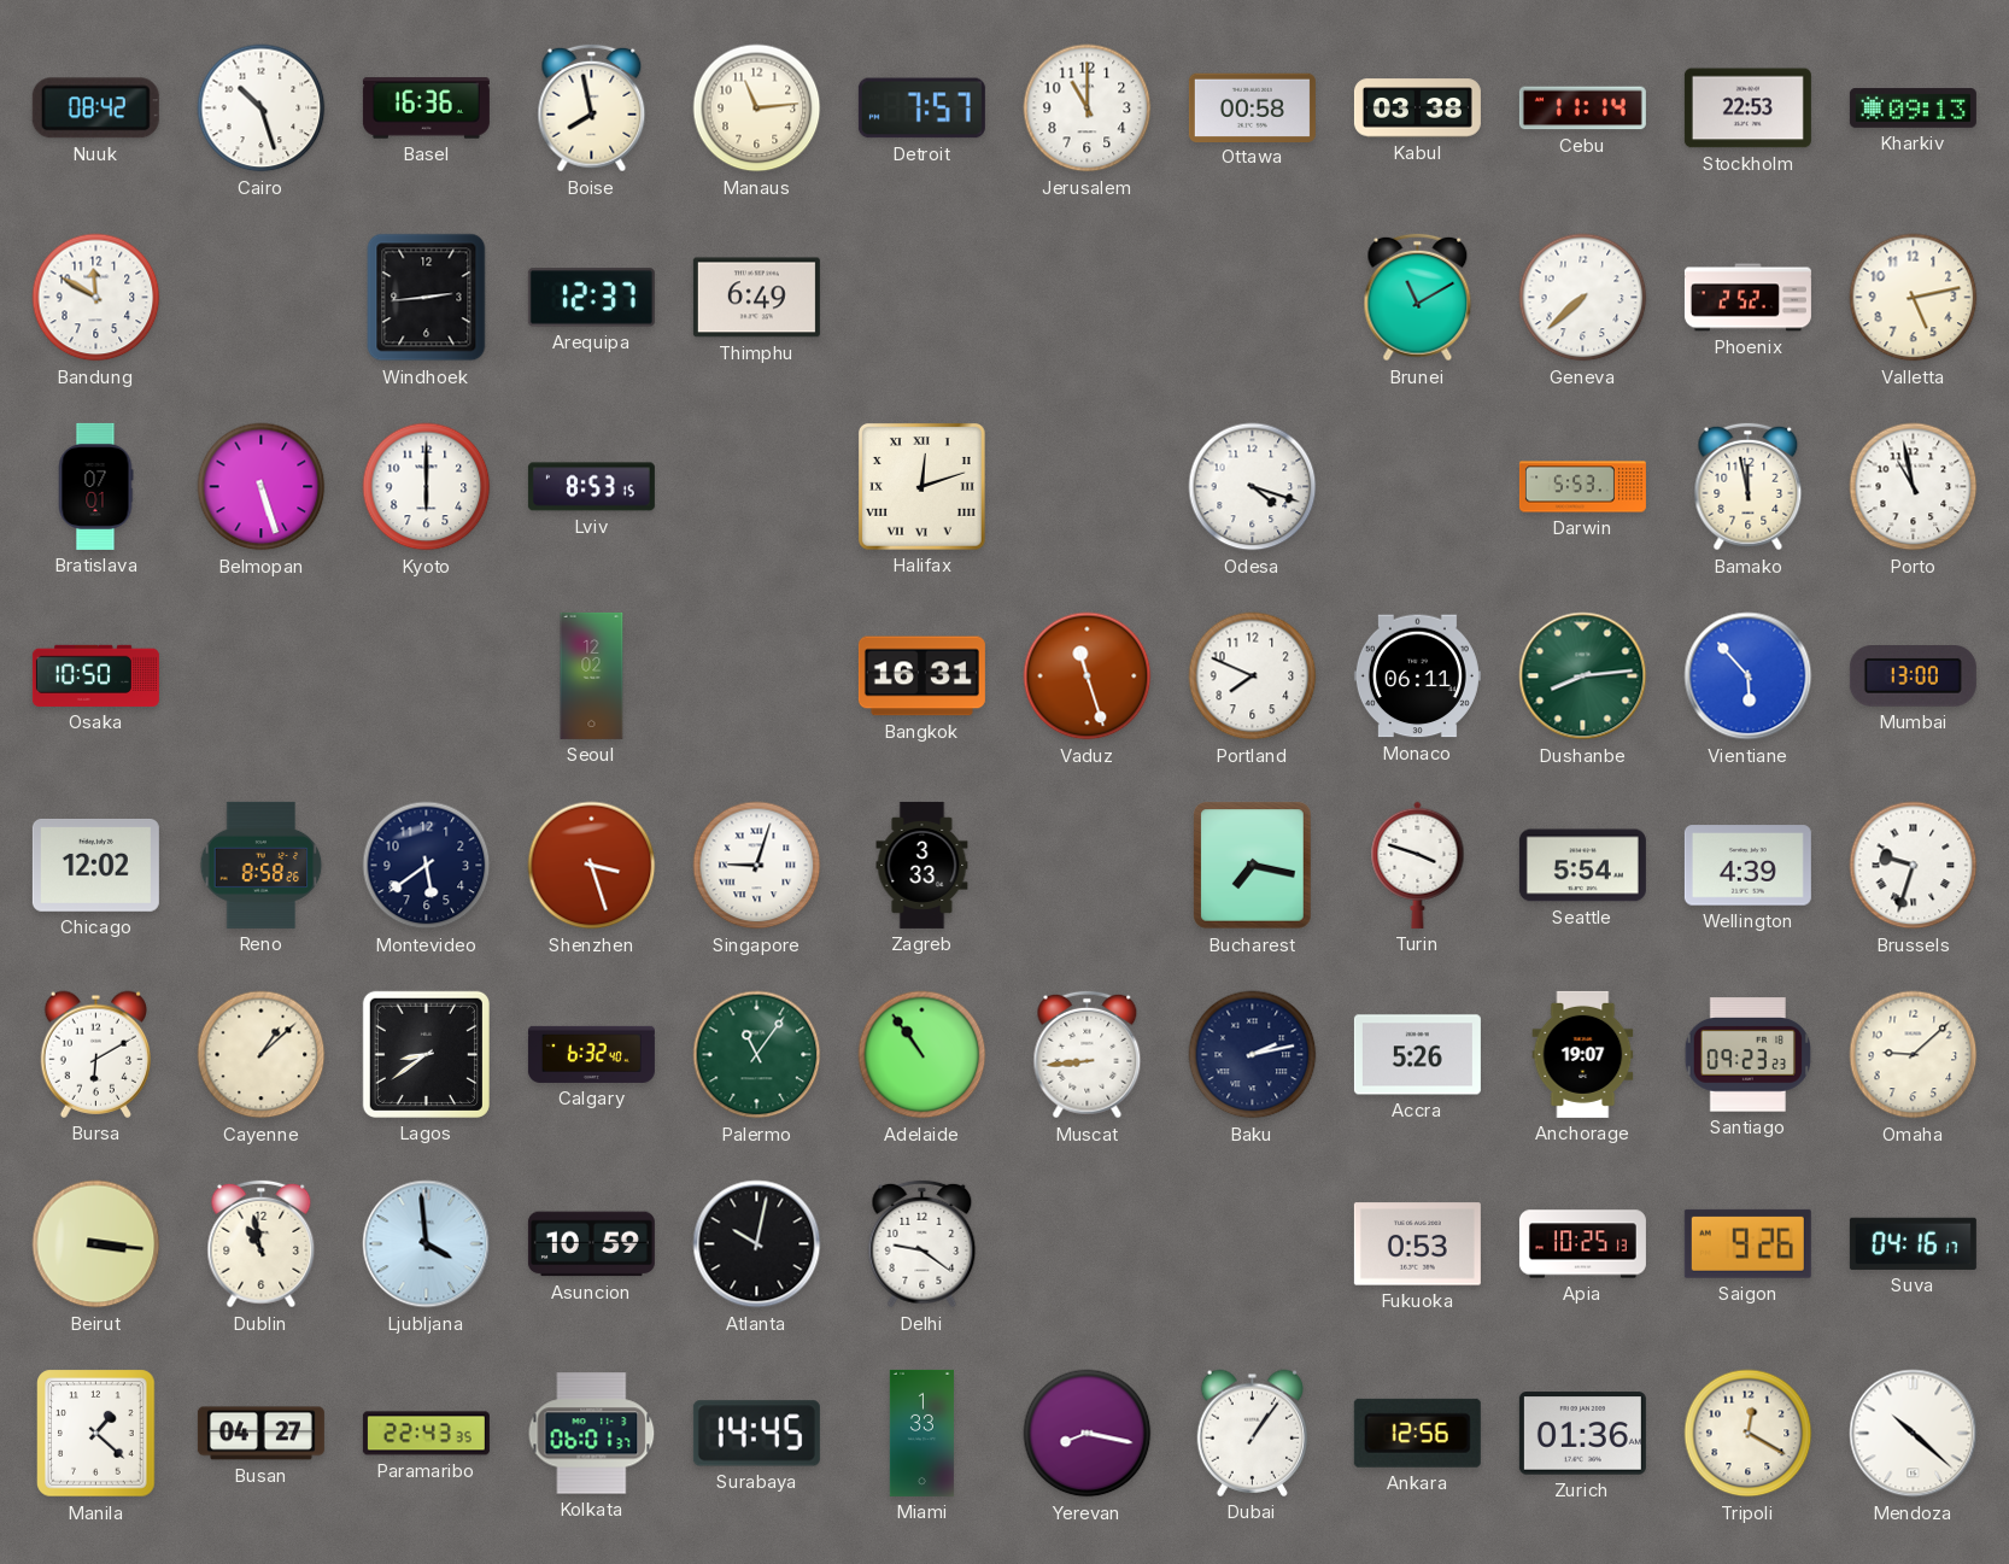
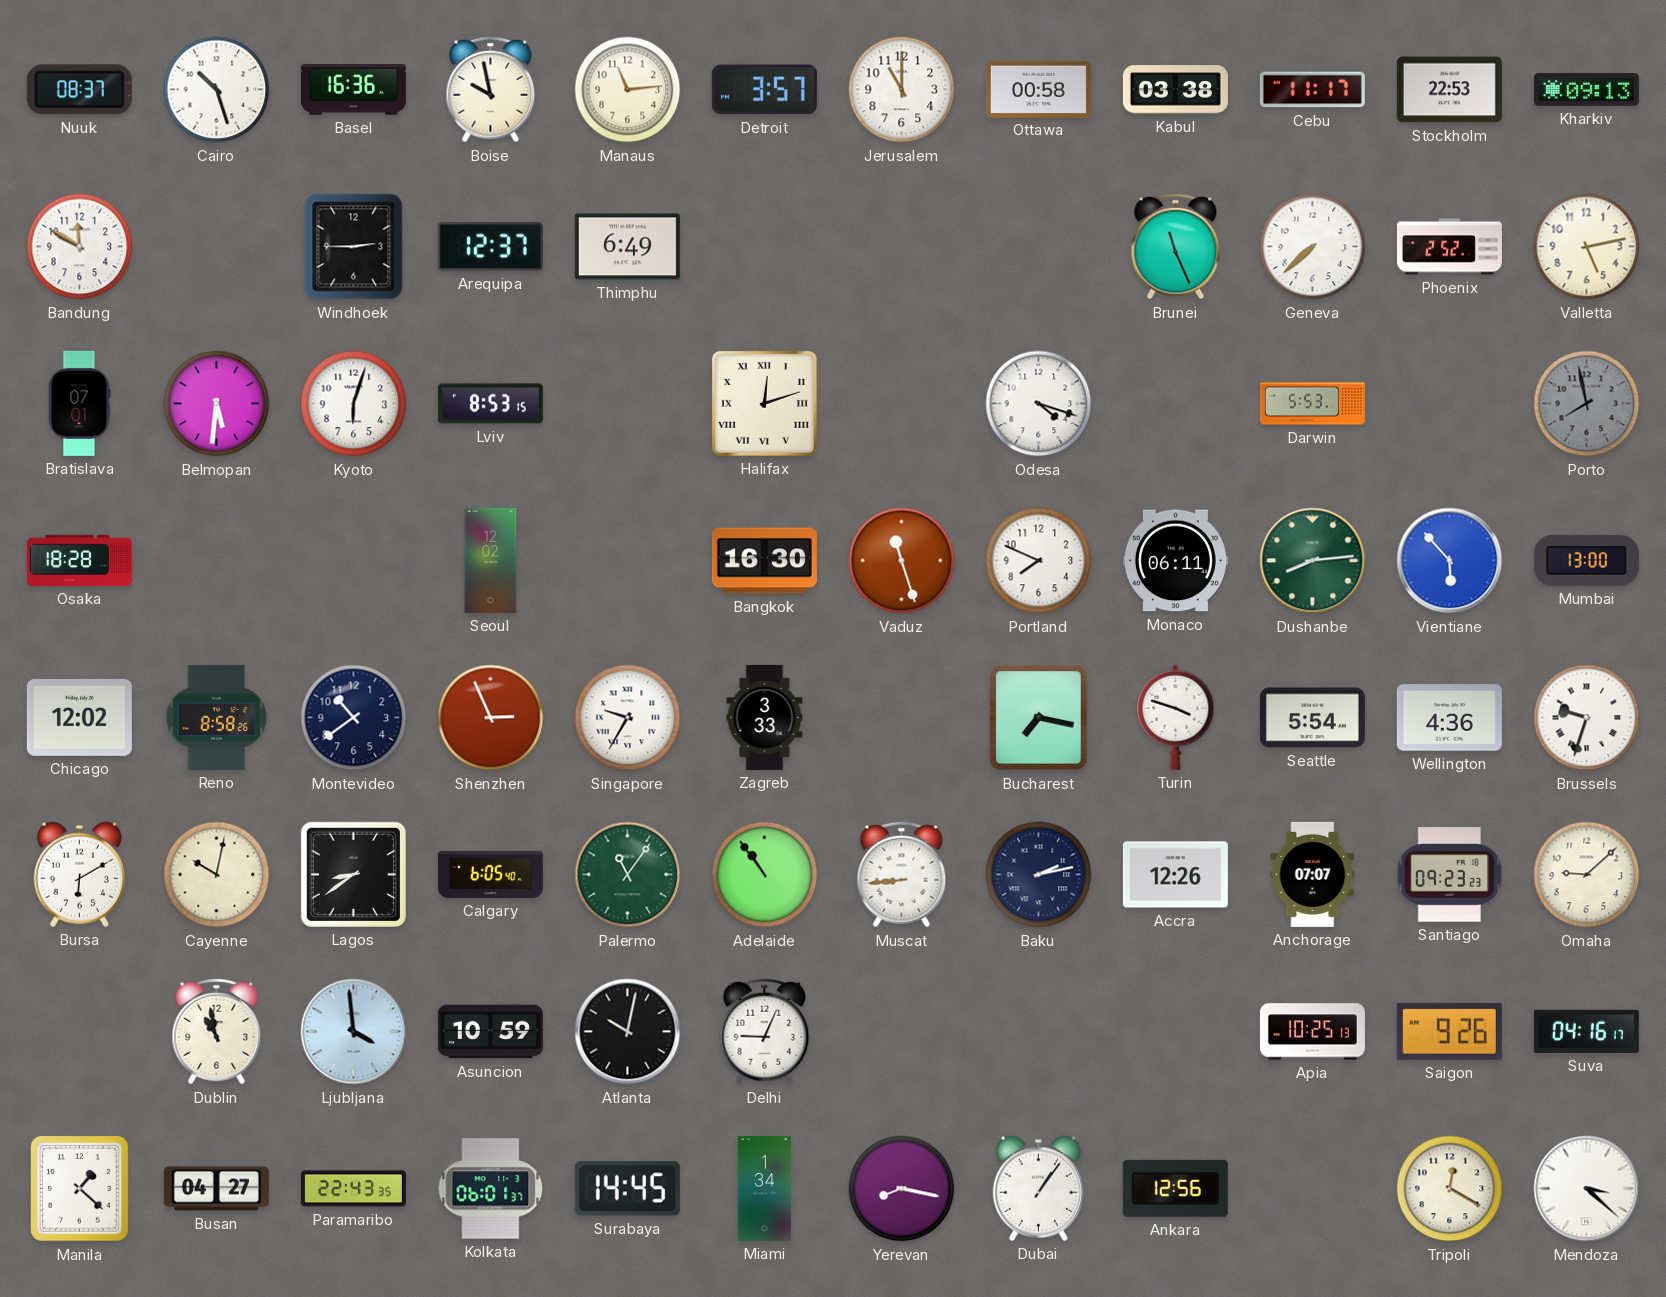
Nuuk: 08:42 -> 08:37 (79, 90)
Boise: 7:58 -> 9:58 (491, 90)
Detroit: 7:57 -> 3:57 (764, 90)
Cebu: 11:14 -> 11:17 (1312, 90)
Windhoek: 2:44 -> 2:45 (354, 247)
Brunei: 11:10 -> 11:26 (1176, 247)
Belmopan: 5:27 -> 5:31 (217, 404)
Kyoto: 6:00 -> 6:03 (354, 404)
Bamako: 11:58 -> none (1749, 487)
Porto: 10:58 -> 7:58 (1587, 404)
Porto dial: white -> grey (1587, 404)
Osaka: 10:50 -> 18:28 (79, 560)
Bangkok: 16:31 -> 16:30 (764, 561)
Montevideo: 5:39 -> 10:39 (354, 718)
Shenzhen: 3:27 -> 2:56 (491, 718)
Singapore: 9:03 -> 9:35 (628, 718)
Wellington: 4:39 -> 4:36 (1449, 718)
Cayenne: 1:08 -> 10:02 (217, 875)
Calgary: 6:32 -> 6:05 (490, 874)
Accra: 5:26 -> 12:26 (1175, 875)
Anchorage: 19:07 -> 07:07 (1313, 874)
Beirut: 3:16 -> none (96, 1244)
Delhi: 9:21 -> 9:04 (765, 1032)
Fukuoka: 0:53 -> none (1417, 1244)
Miami: 1:33 -> 1:34 (764, 1188)
Zurich: 01:36 -> none (1582, 1434)
Mendoza: 10:22 -> 3:22 (1587, 1189)
